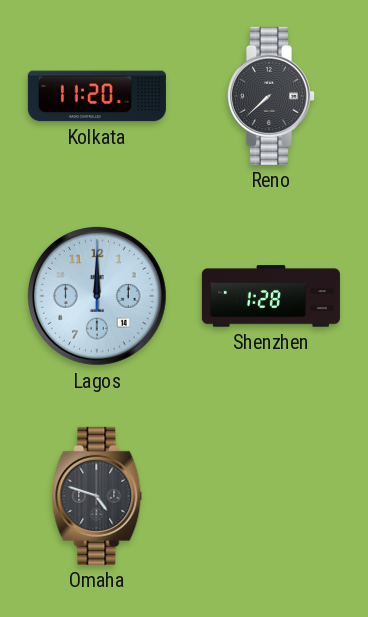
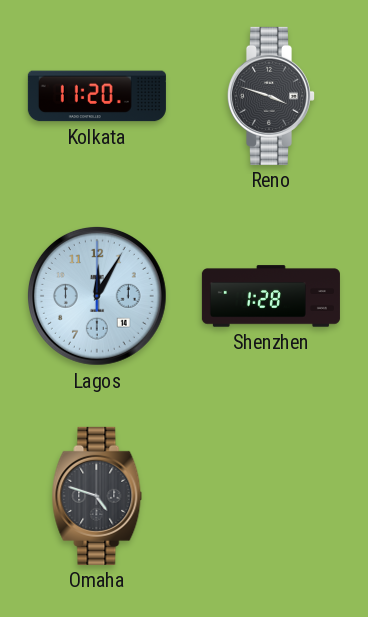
Reno: 7:38 -> 3:48 (270, 96)
Lagos: 12:00 -> 12:05 (97, 296)
